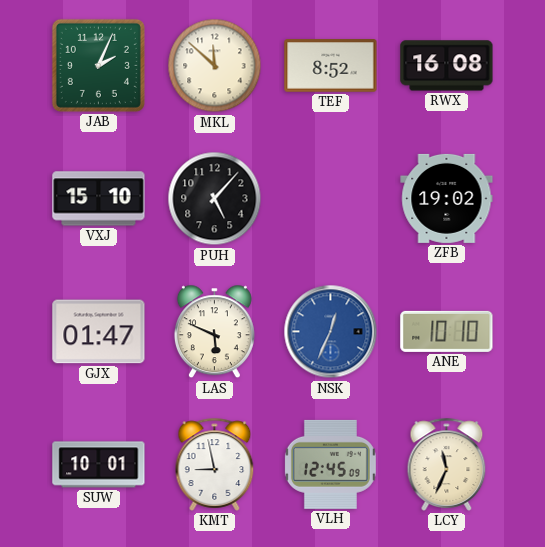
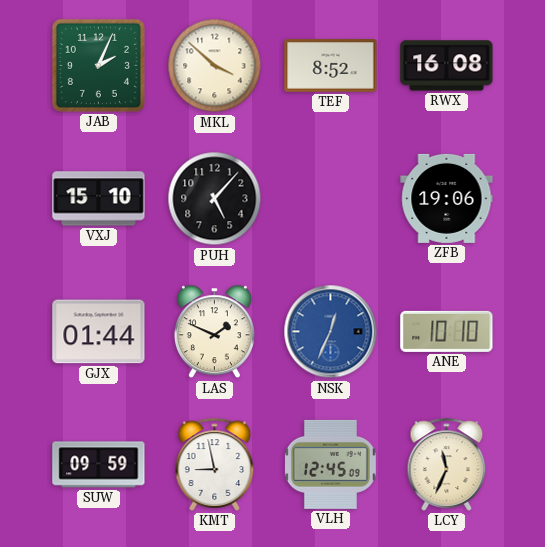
MKL: 11:52 -> 3:52 (215, 66)
ZFB: 19:02 -> 19:06 (447, 198)
GJX: 01:47 -> 01:44 (99, 332)
LAS: 5:49 -> 1:49 (214, 332)
SUW: 10:01 -> 09:59 (99, 465)
